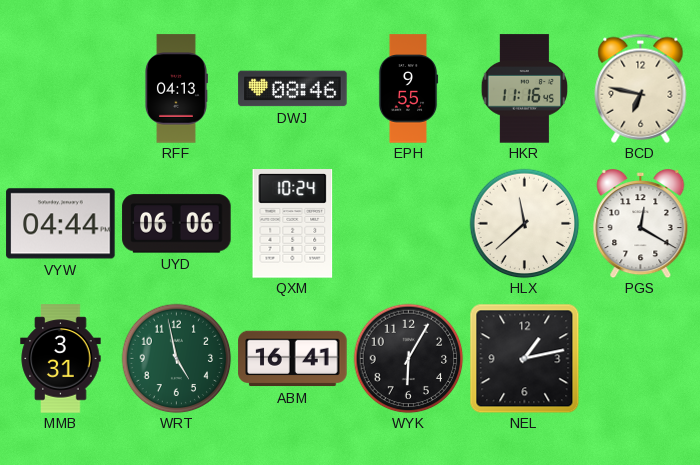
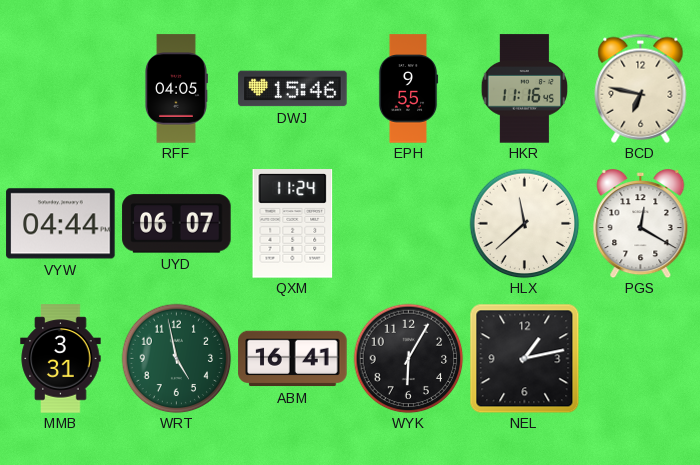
RFF: 04:13 -> 04:05 (176, 89)
DWJ: 08:46 -> 15:46 (293, 89)
UYD: 06:06 -> 06:07 (177, 224)
QXM: 10:24 -> 11:24 (293, 224)
